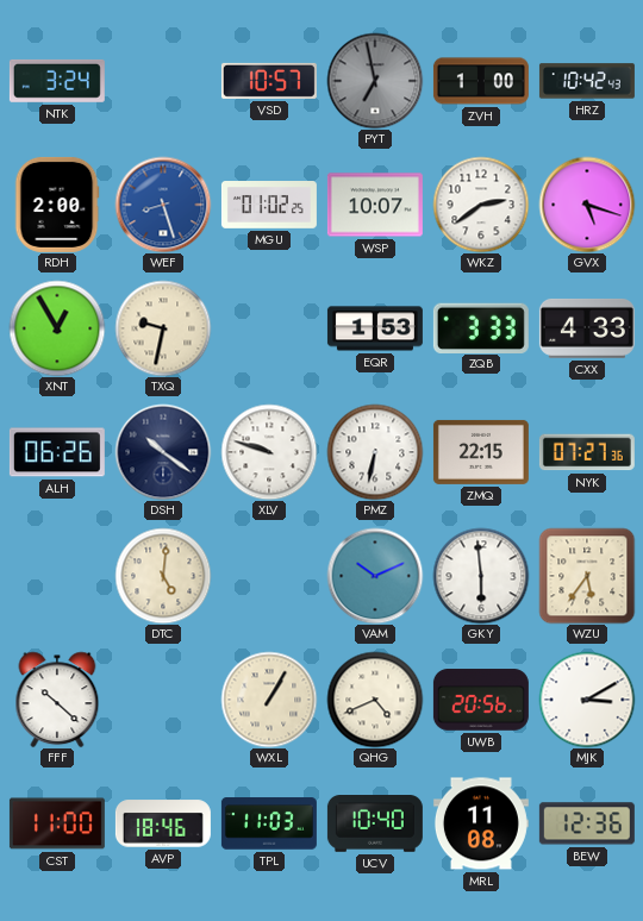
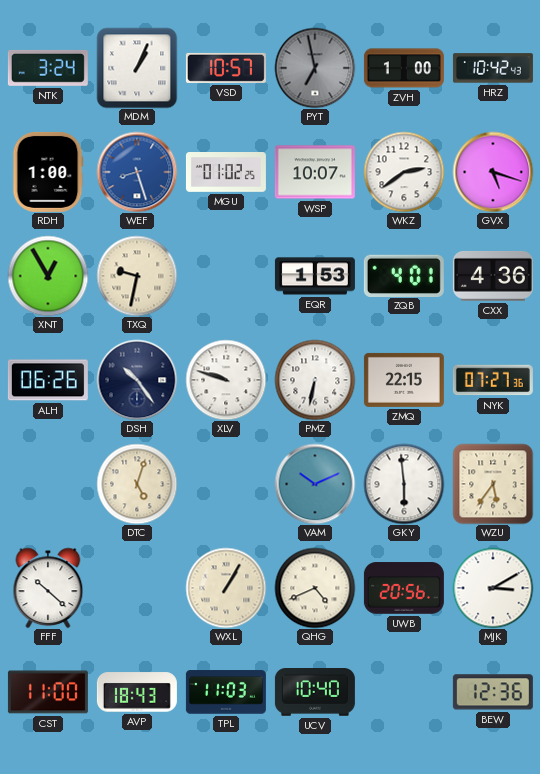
MDM: none -> 1:04 (137, 68)
RDH: 2:00 -> 1:00 (48, 172)
ZQB: 3:33 -> 4:01 (404, 275)
CXX: 4:33 -> 4:36 (493, 276)
DSH: 10:21 -> 10:24 (137, 380)
DTC: 5:01 -> 5:03 (137, 484)
AVP: 18:46 -> 18:43 (137, 692)
MRL: 11:08 -> none (481, 823)
